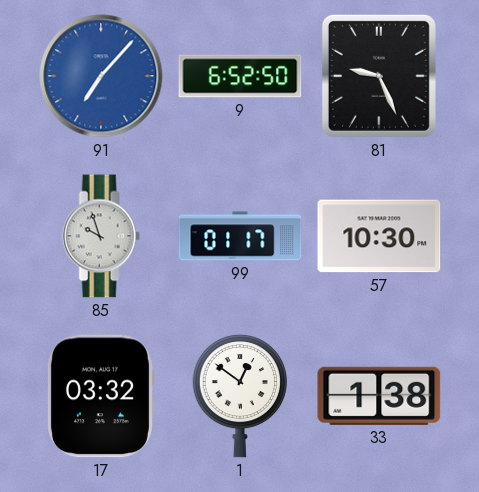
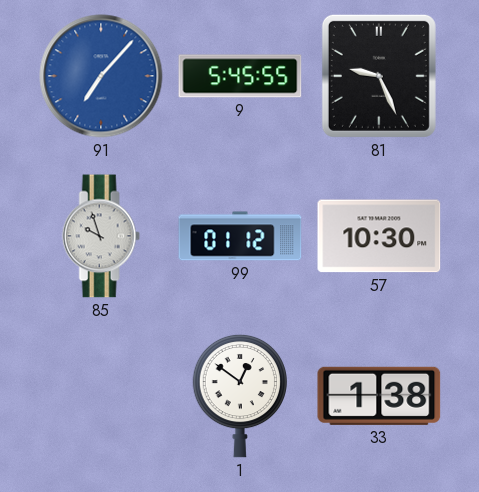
9: 6:52 -> 5:45 (240, 76)
99: 01:17 -> 01:12 (240, 236)
17: 03:32 -> none (100, 396)
